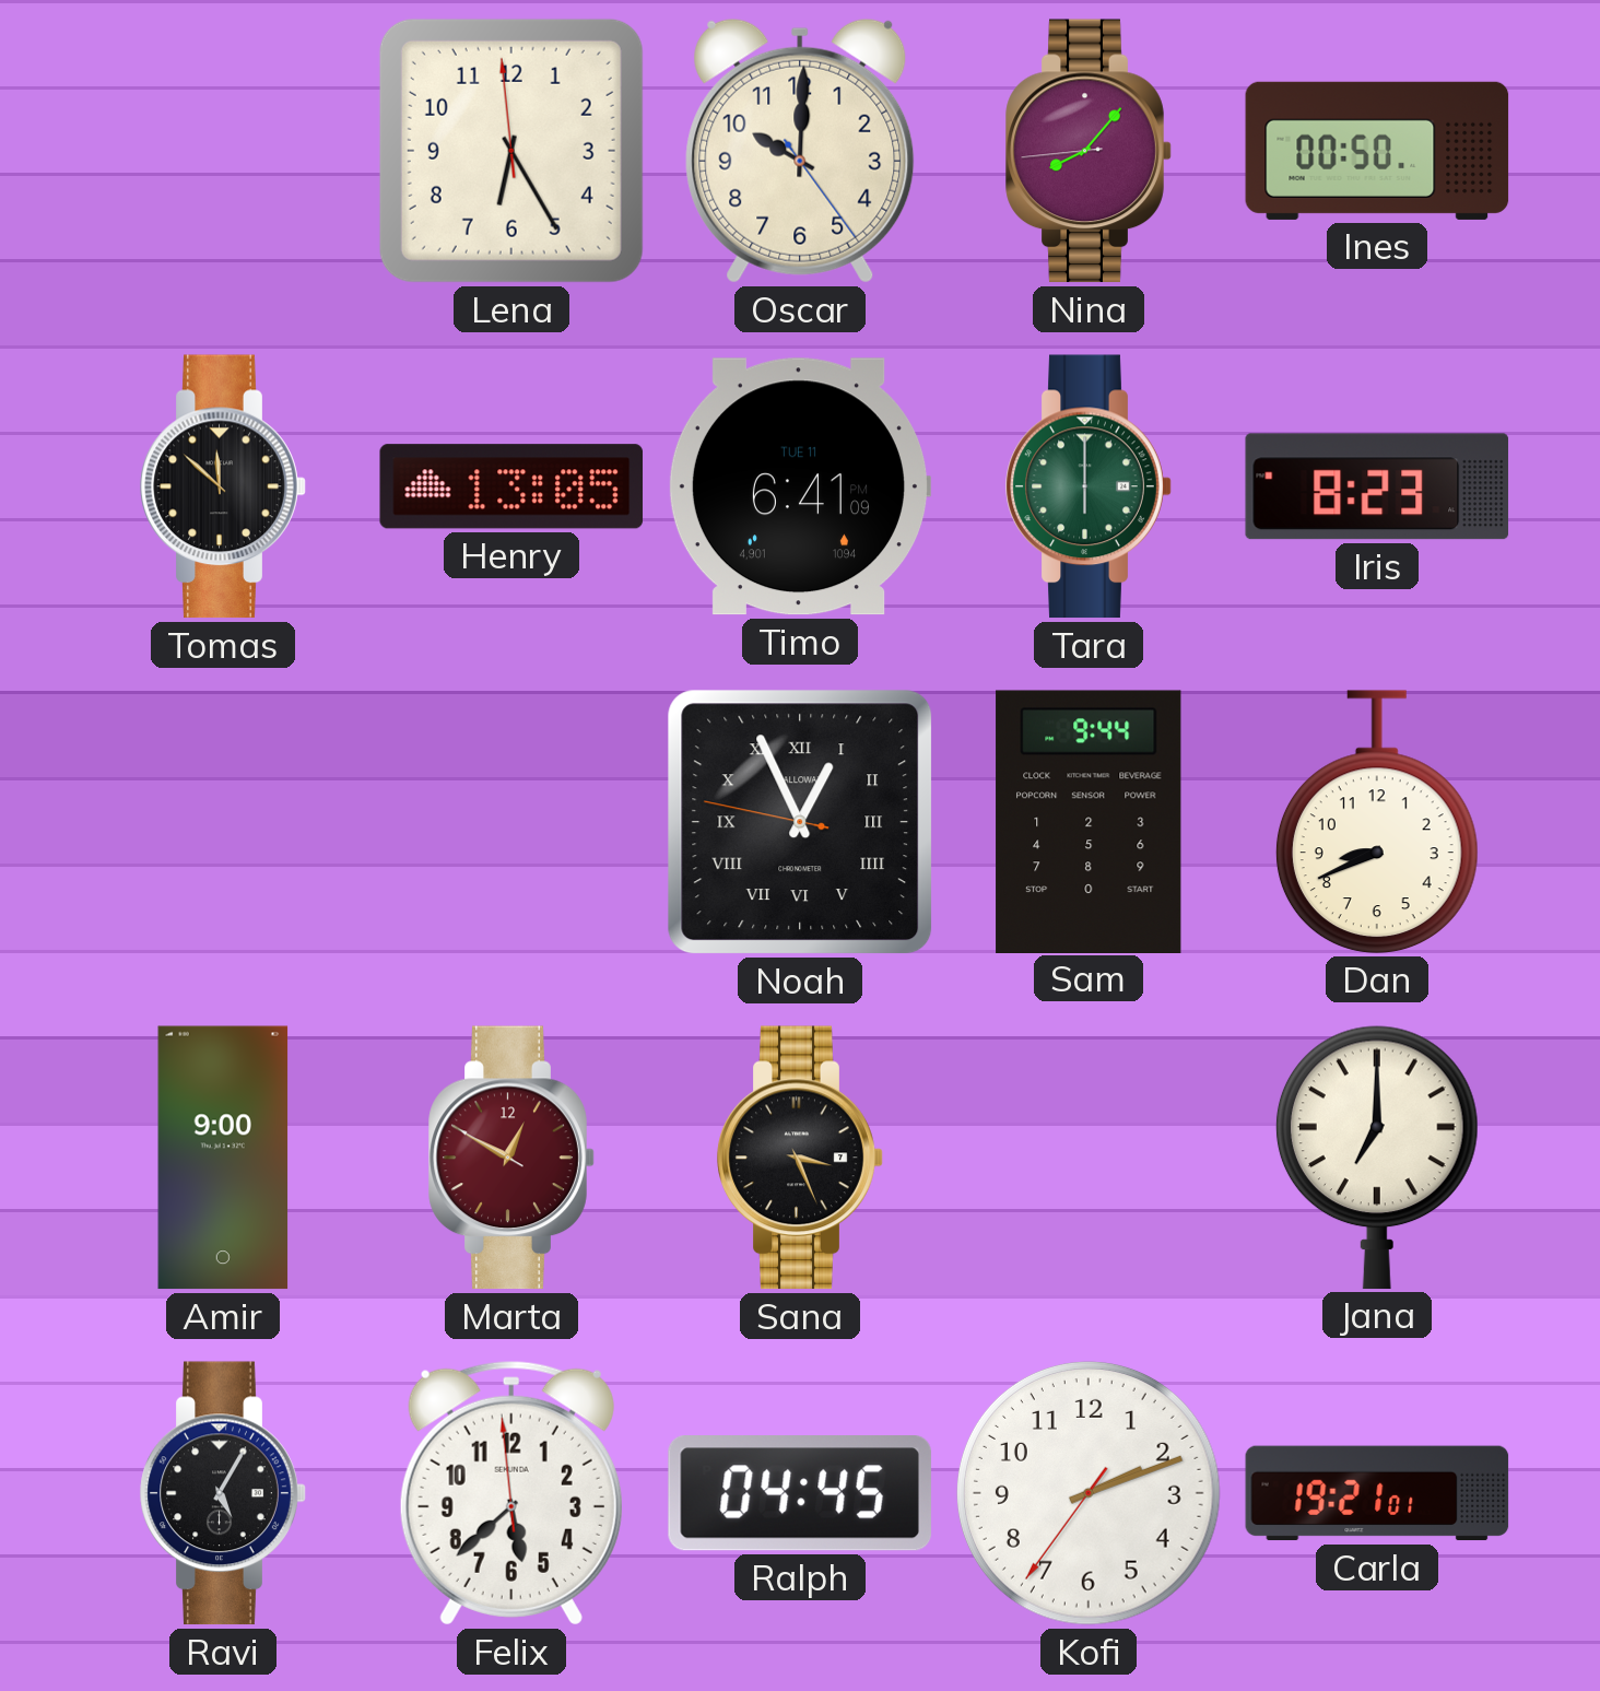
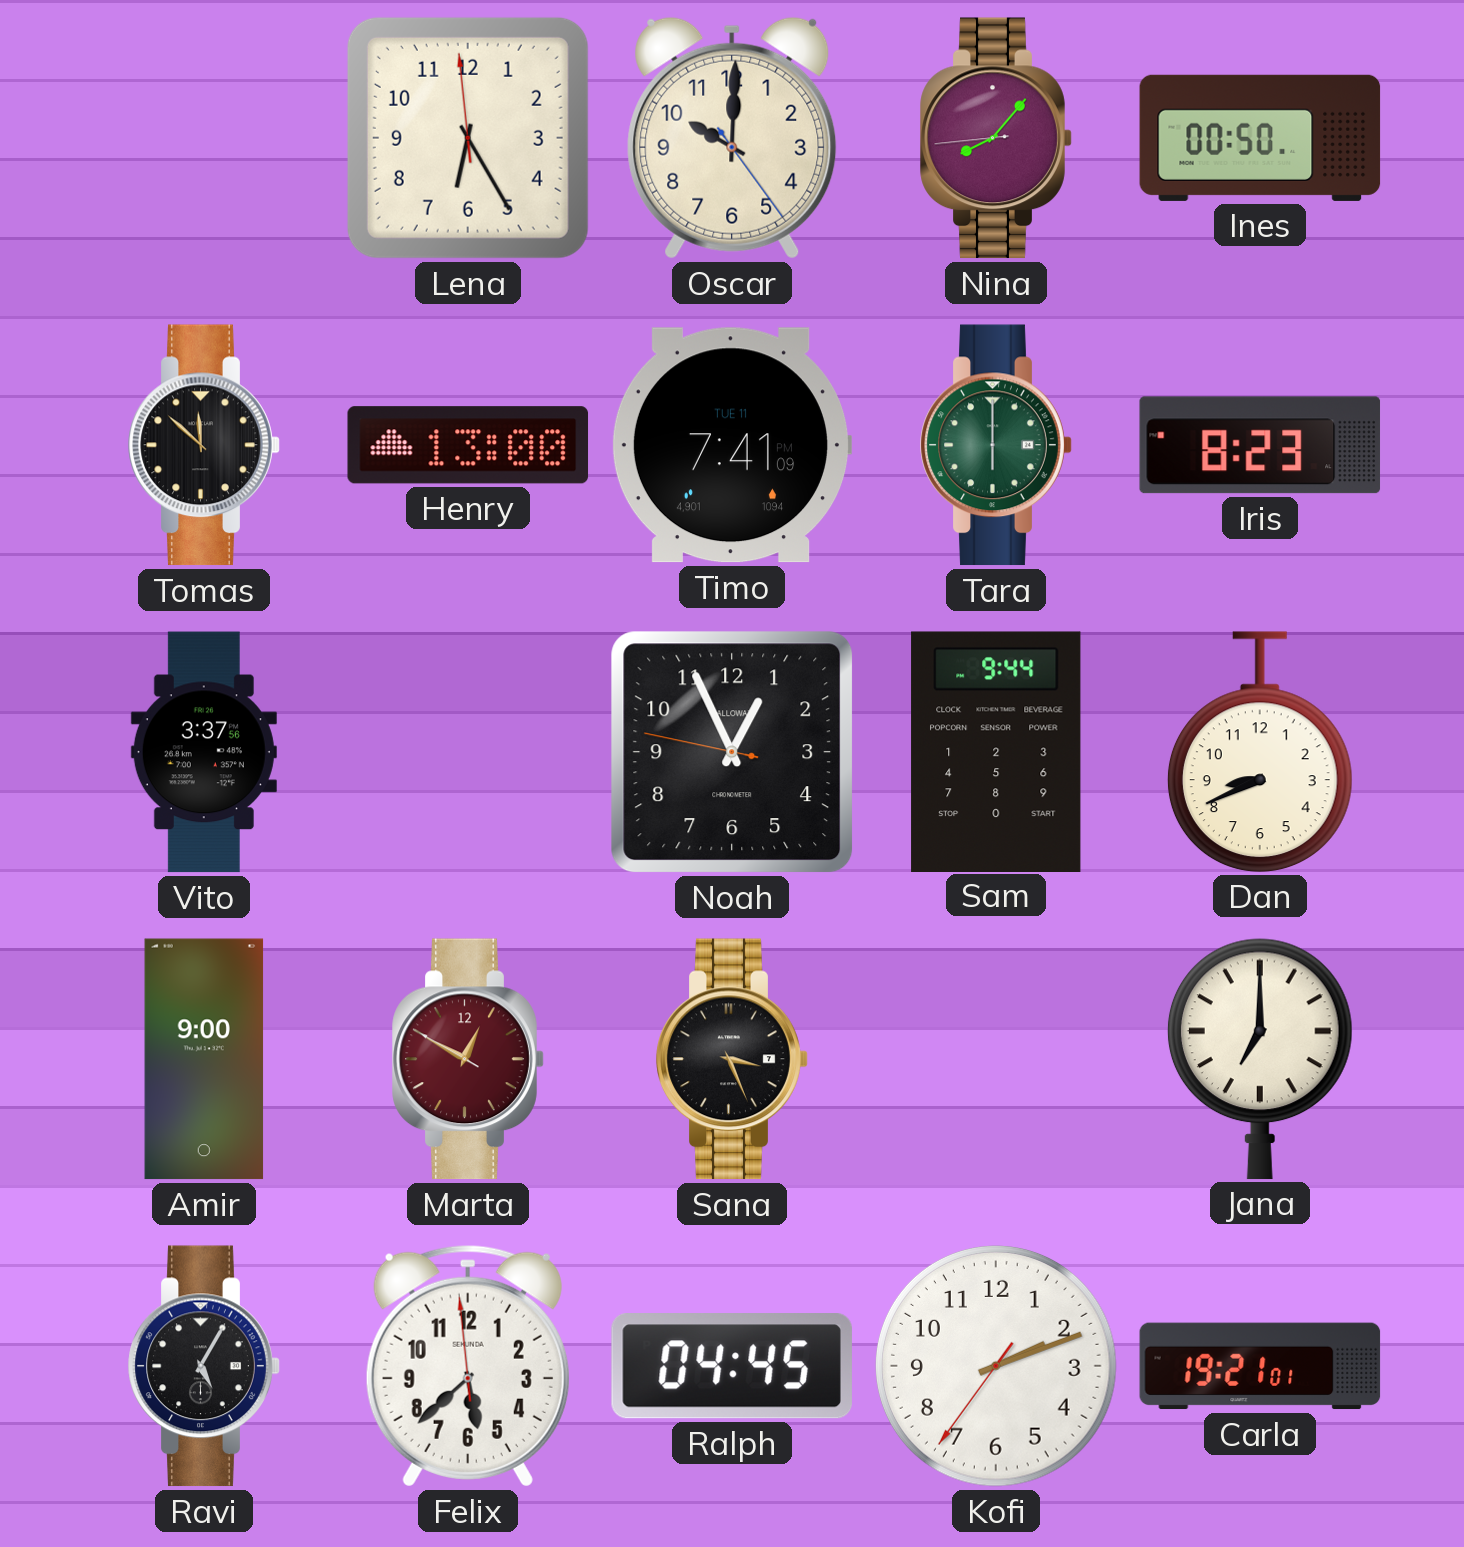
Henry: 13:05 -> 13:00 (468, 445)
Timo: 6:41 -> 7:41 (731, 445)
Vito: none -> 3:37 (204, 752)
Noah numerals: Roman -> Arabic (732, 752)
